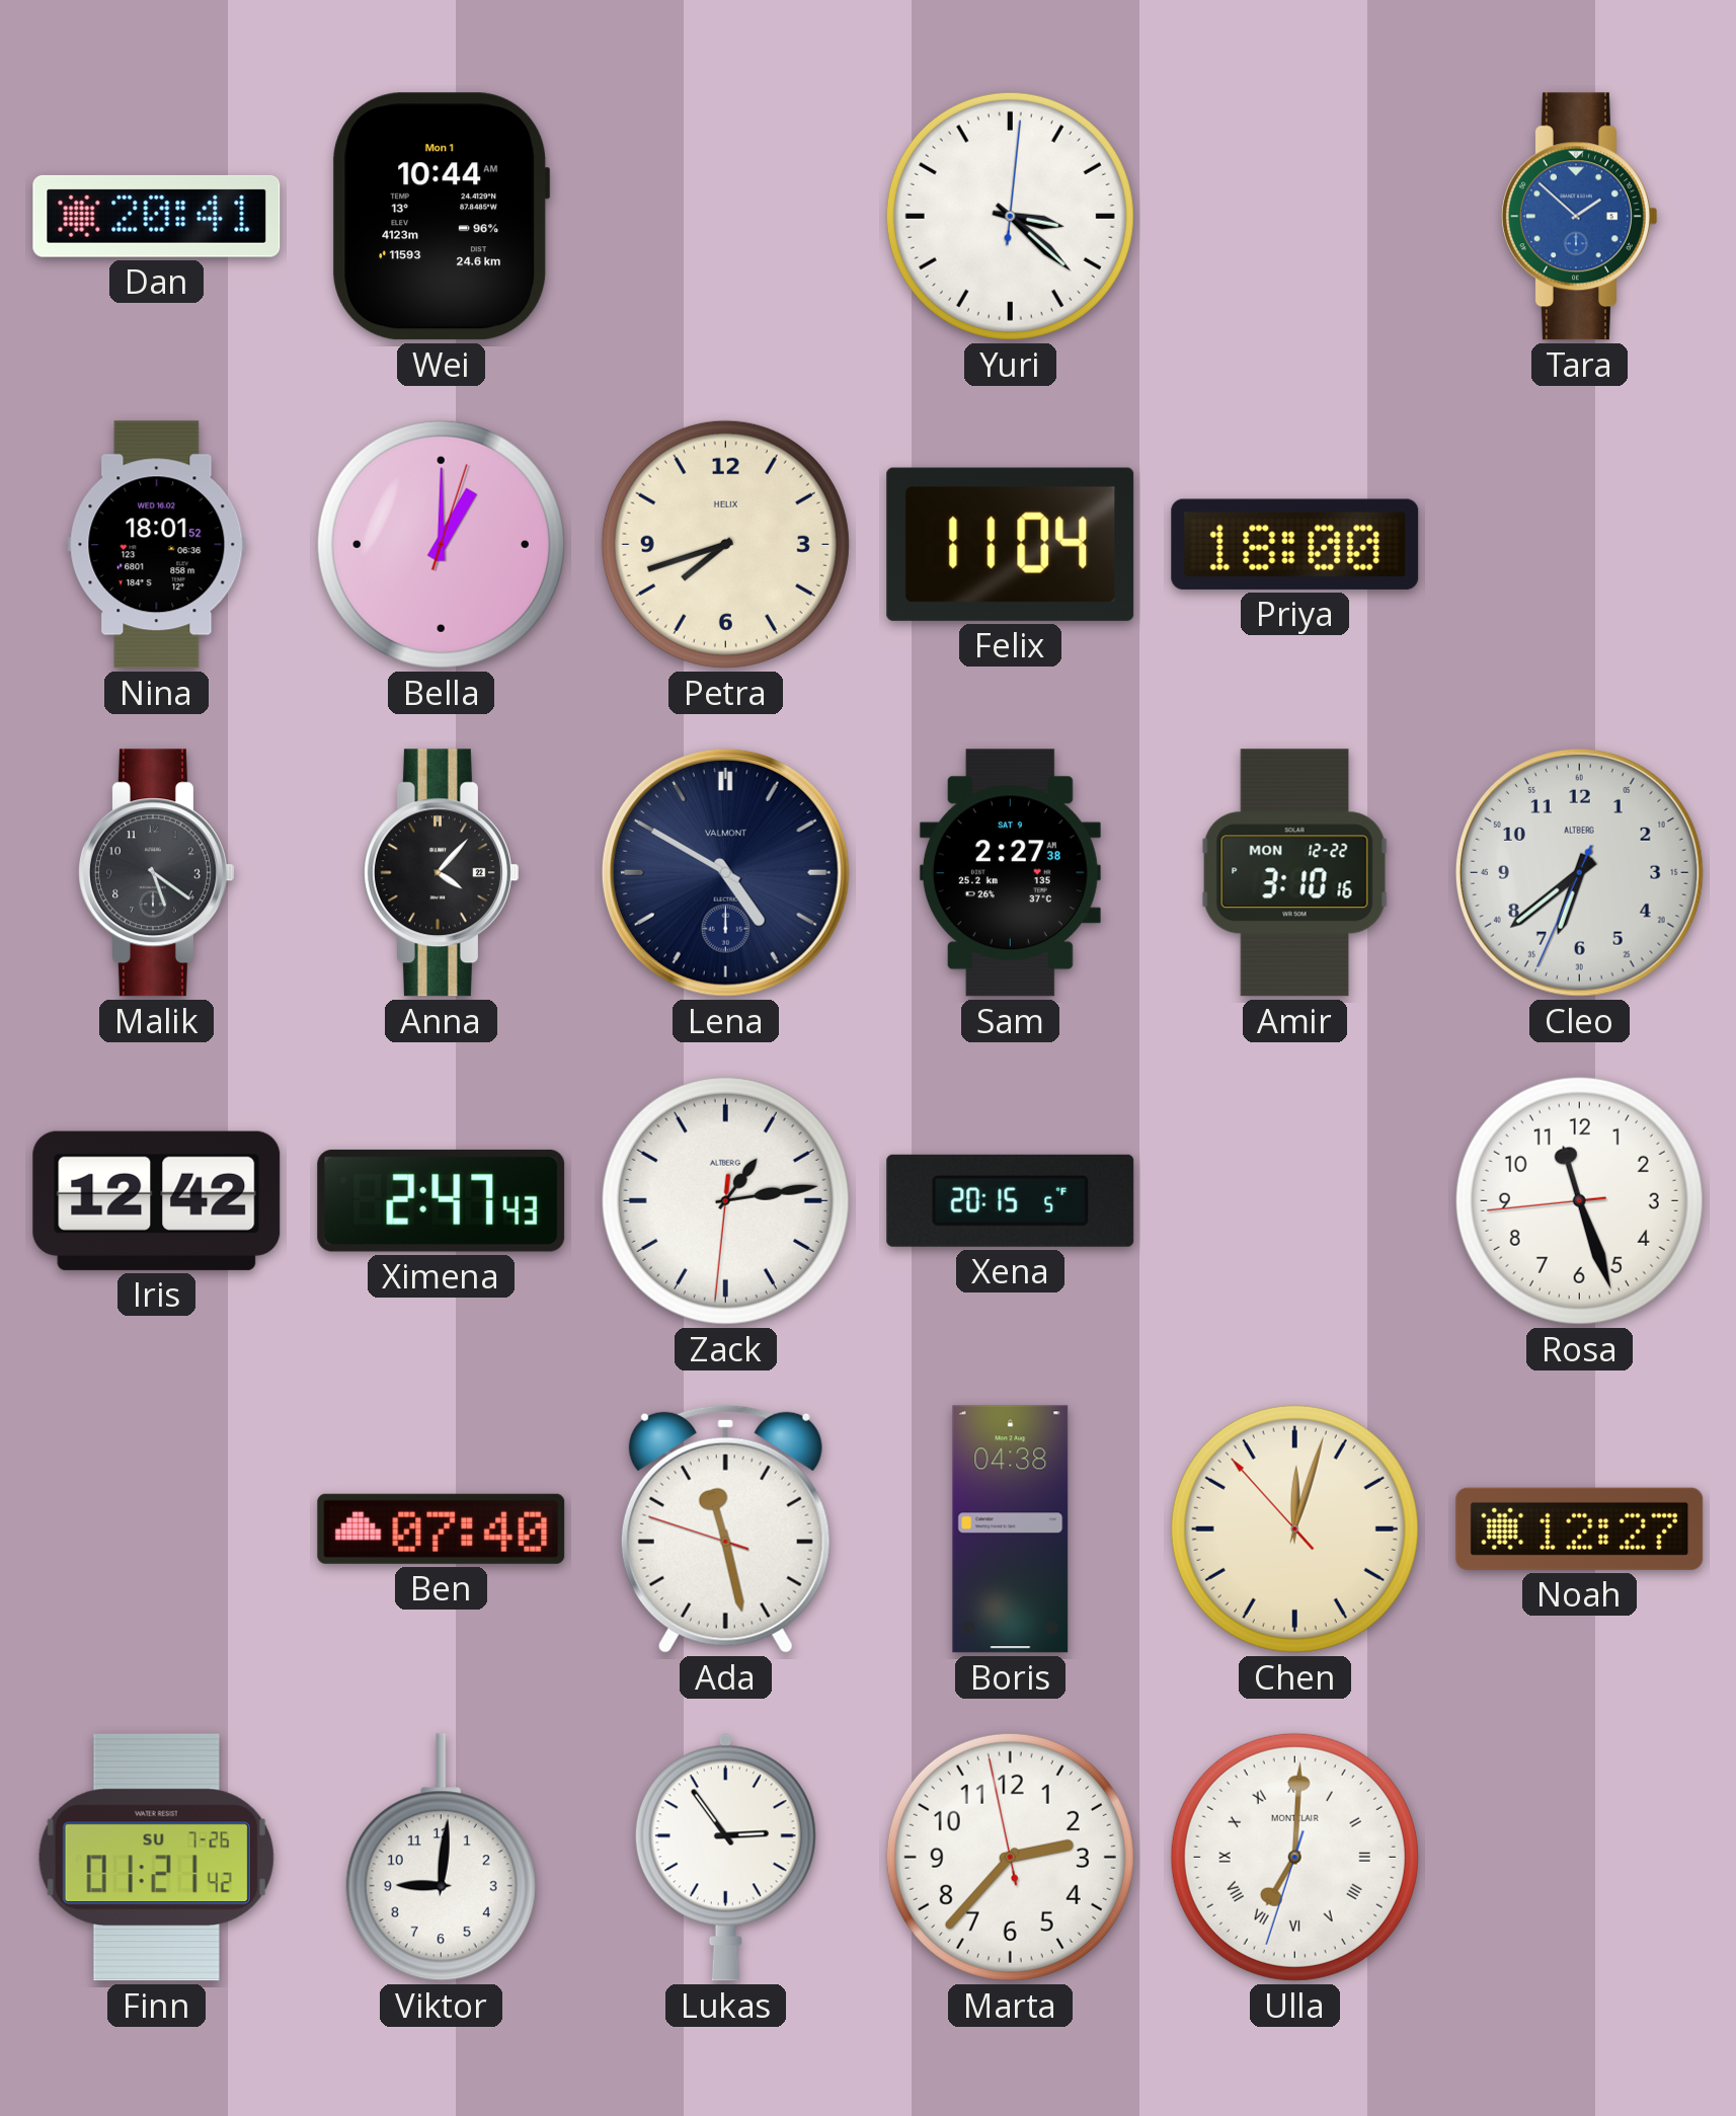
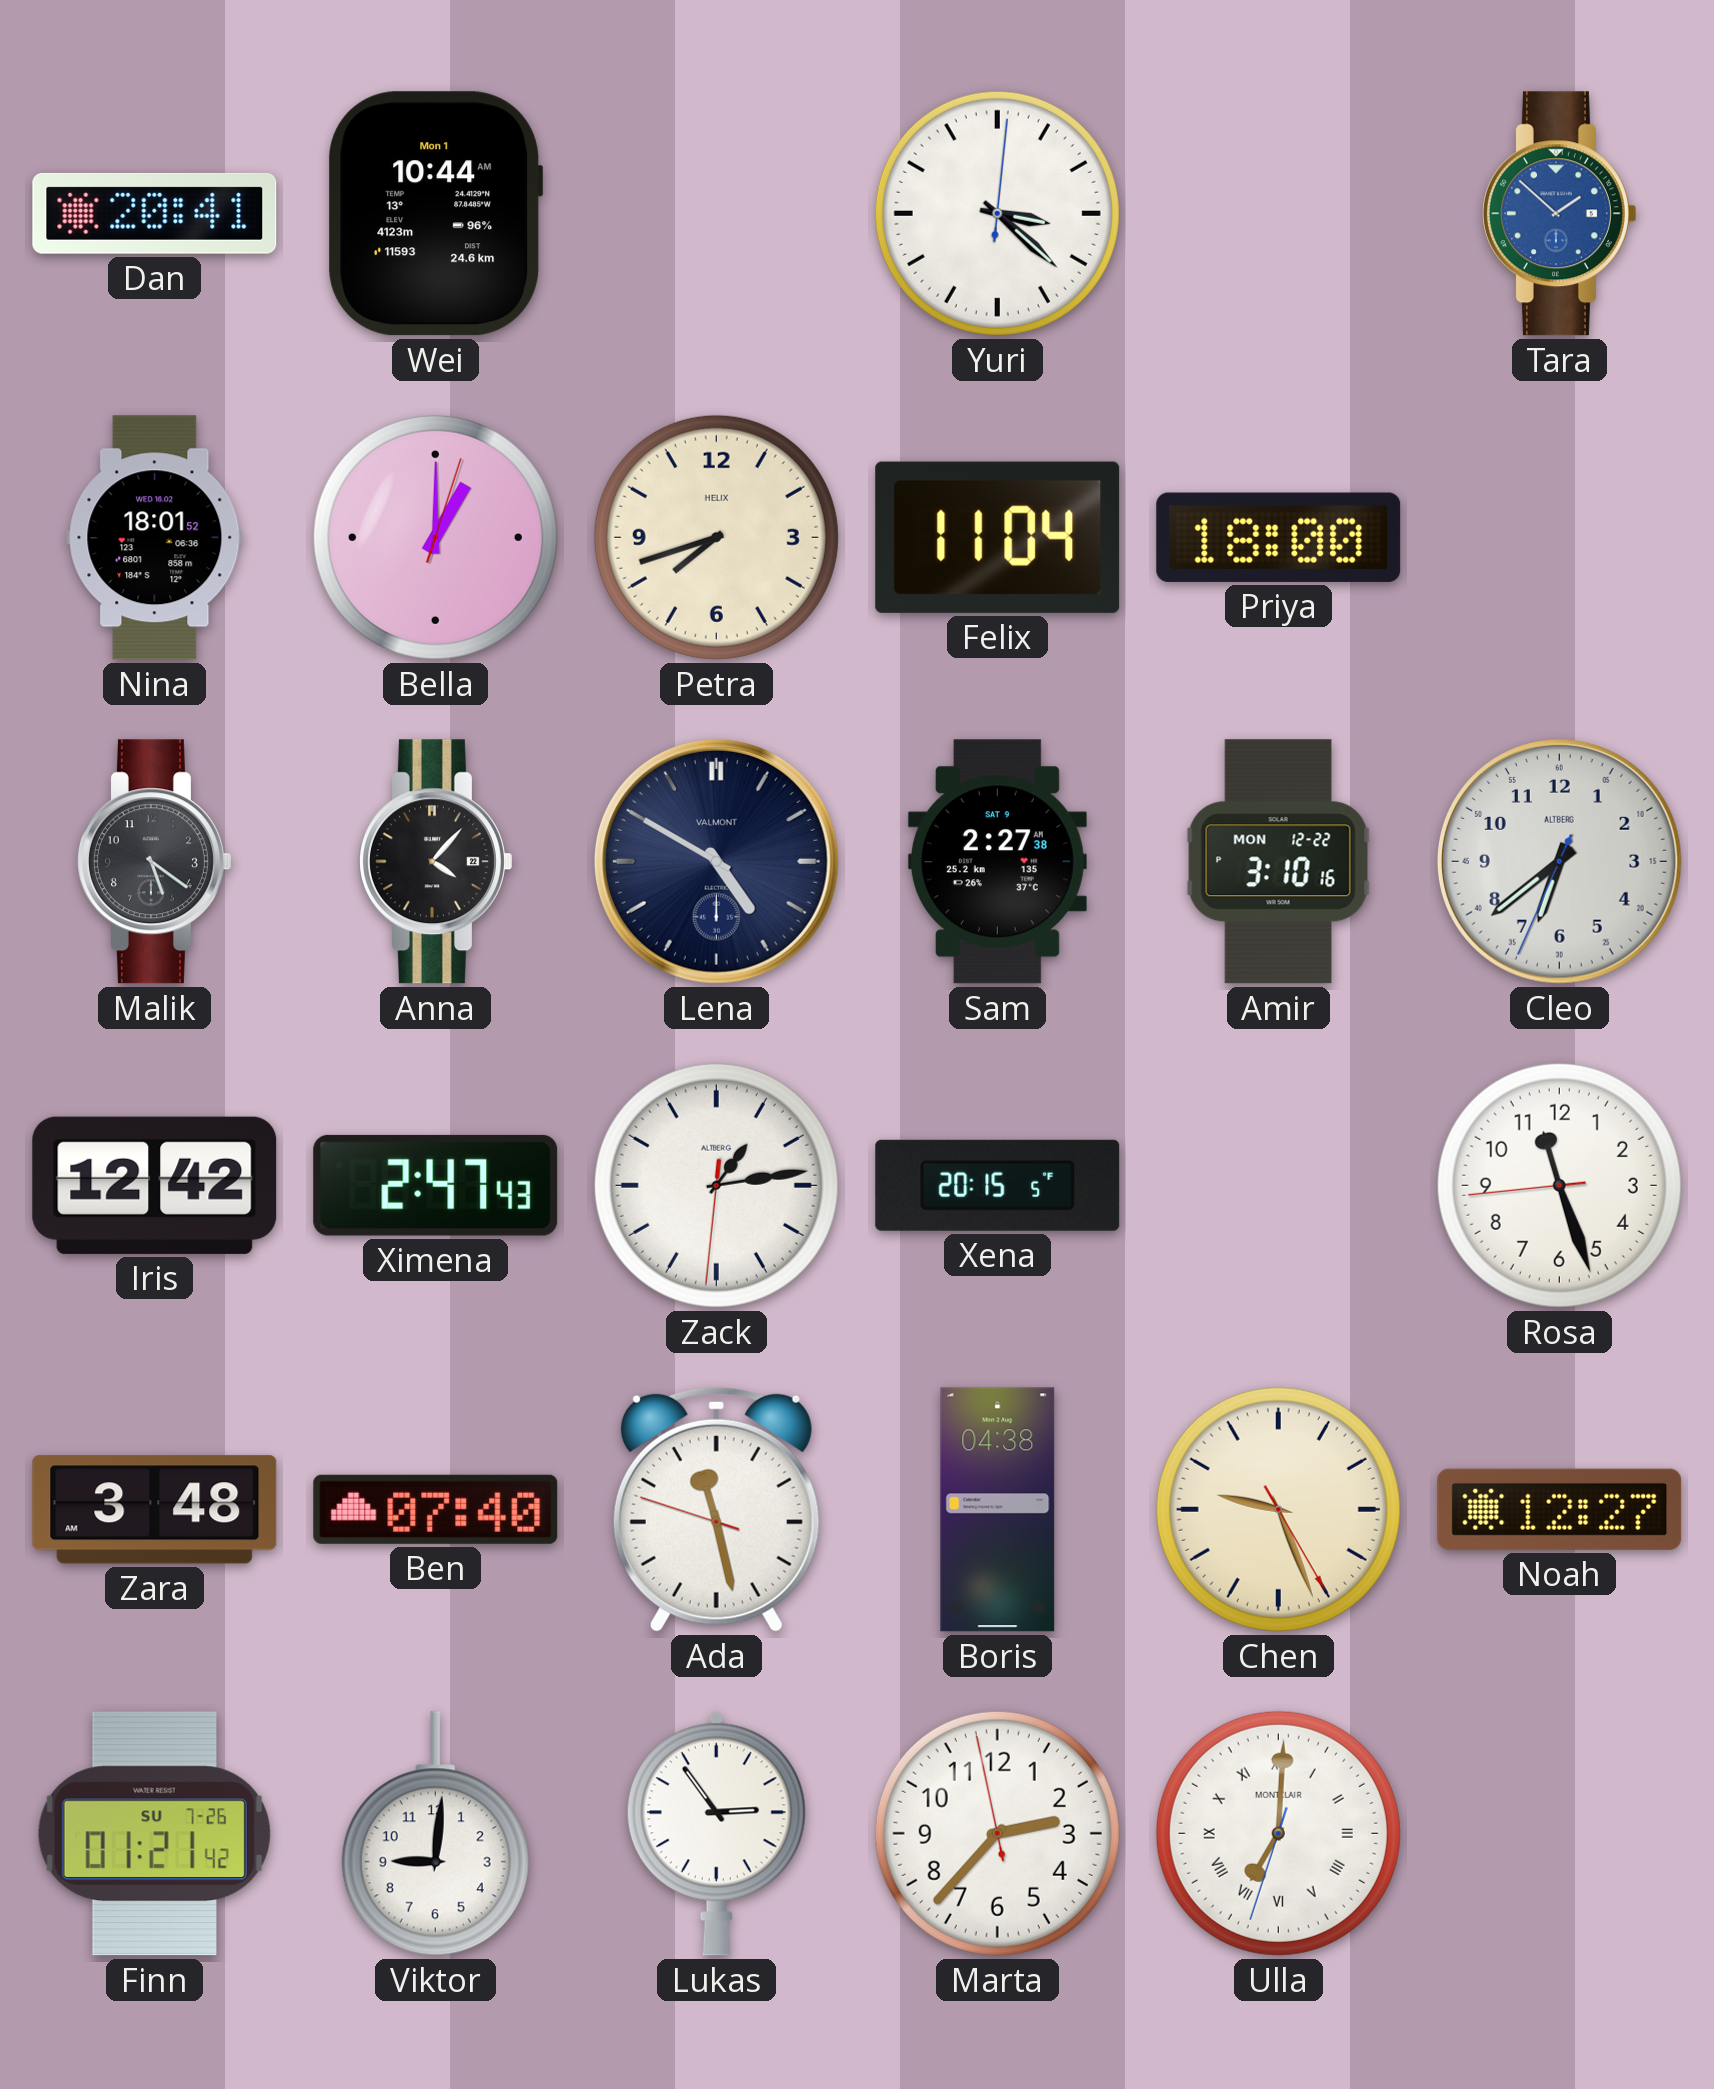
Zara: none -> 3:48 (155, 1510)
Chen: 12:02 -> 9:26 (1278, 1509)
